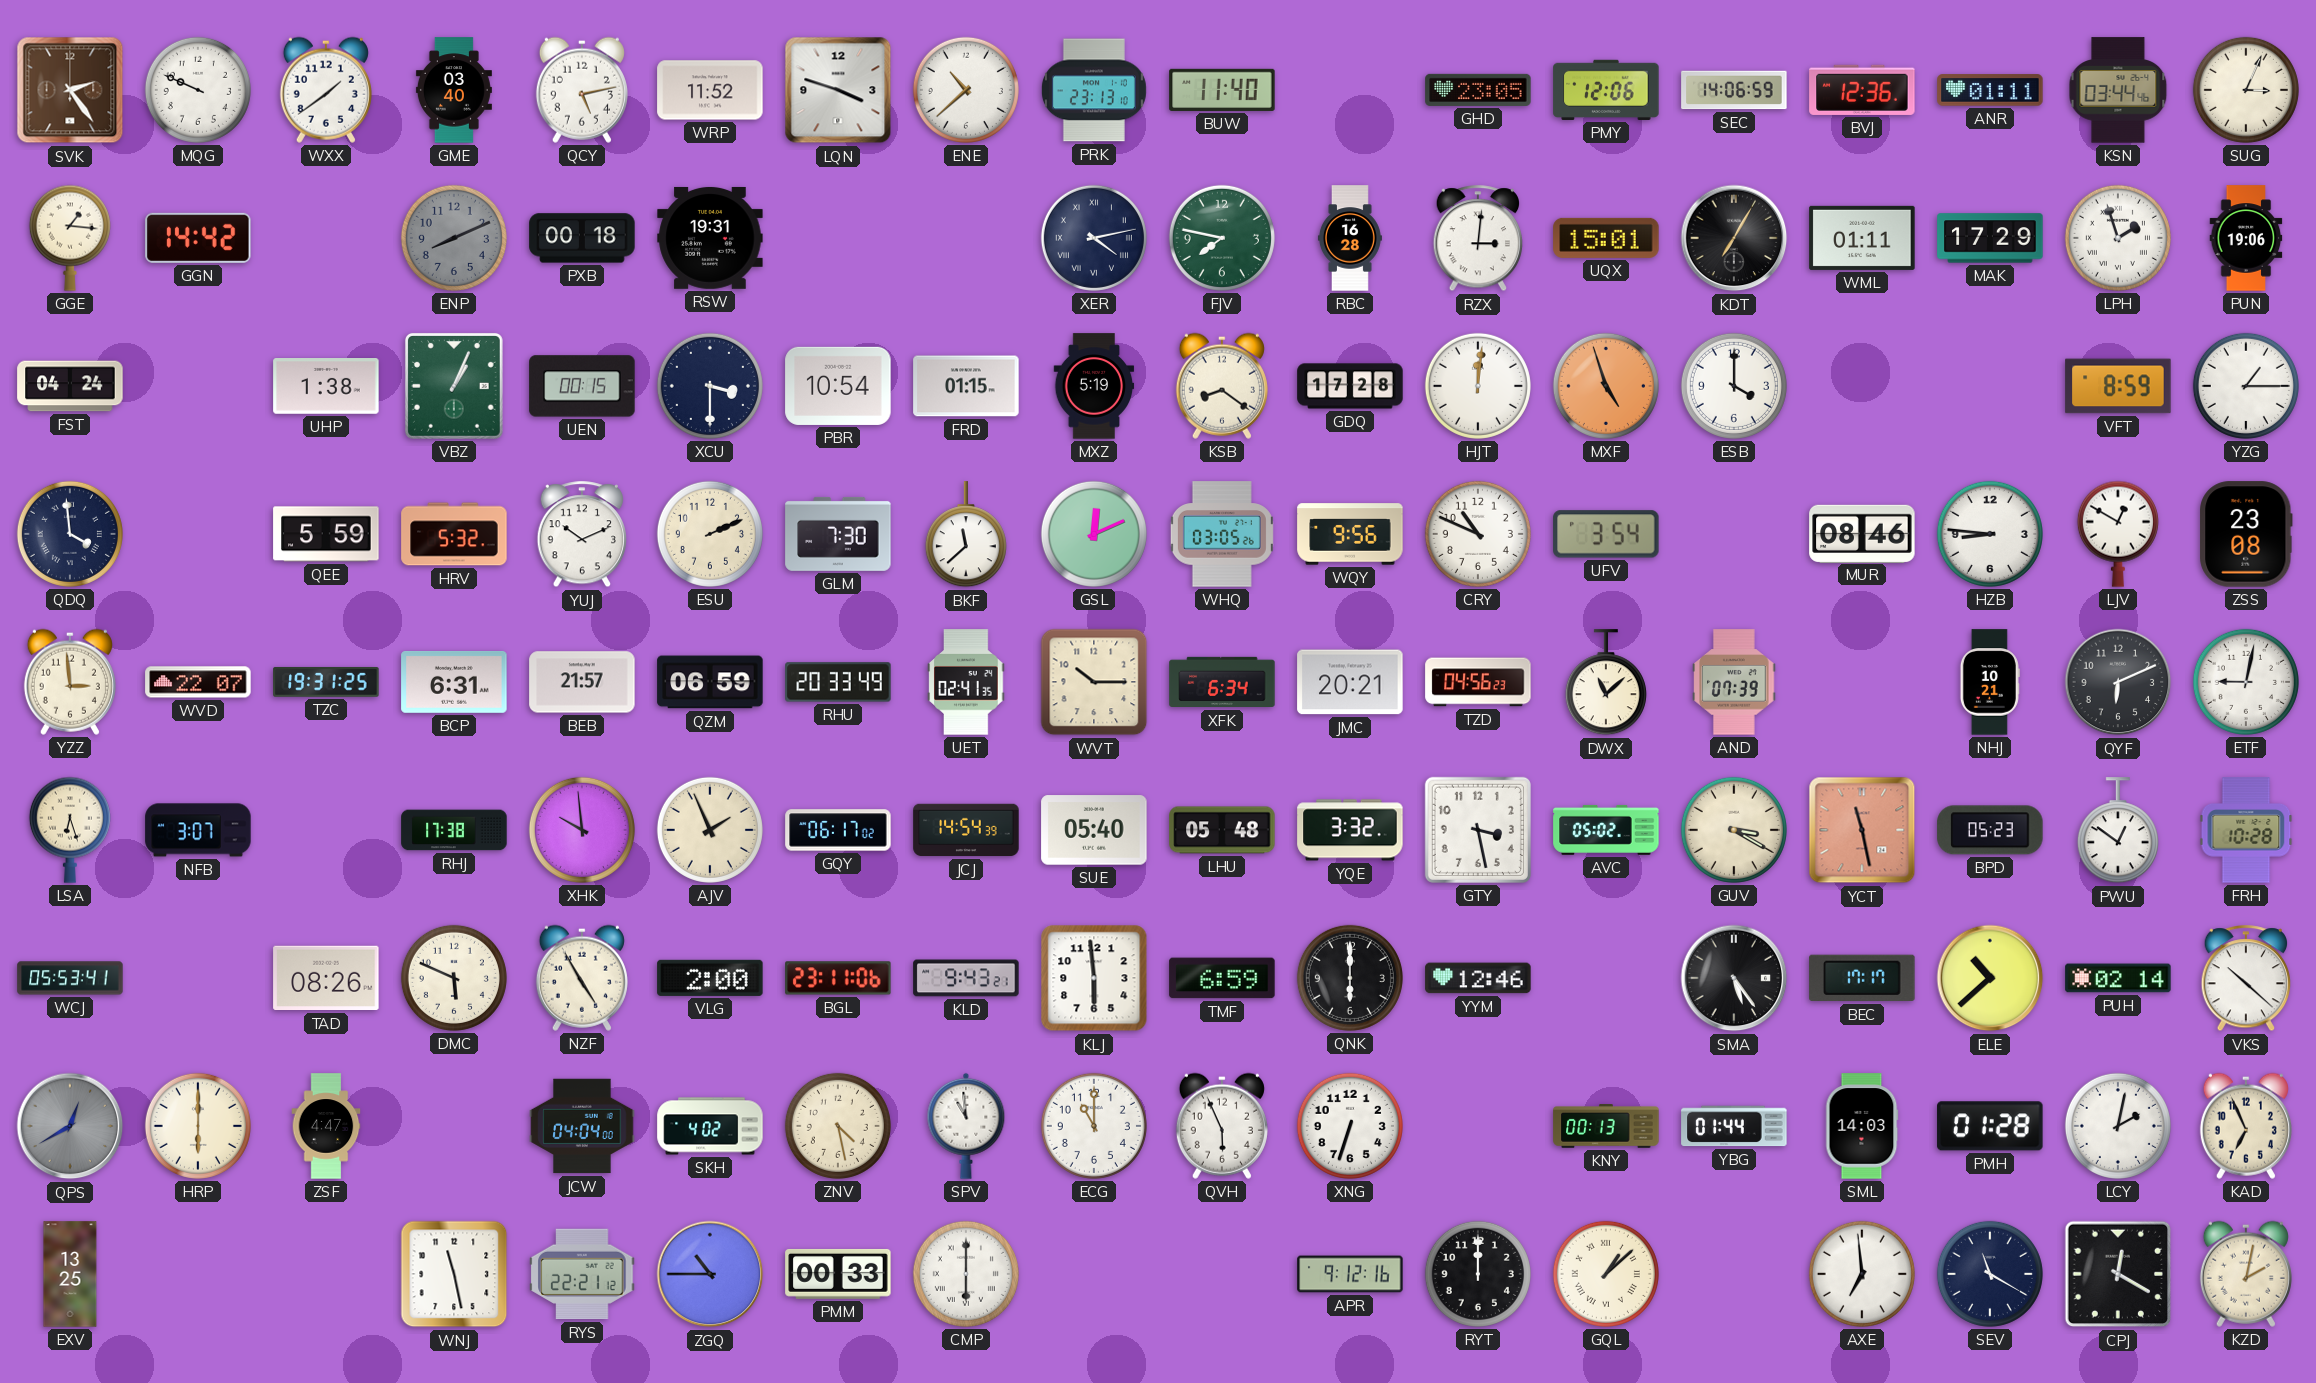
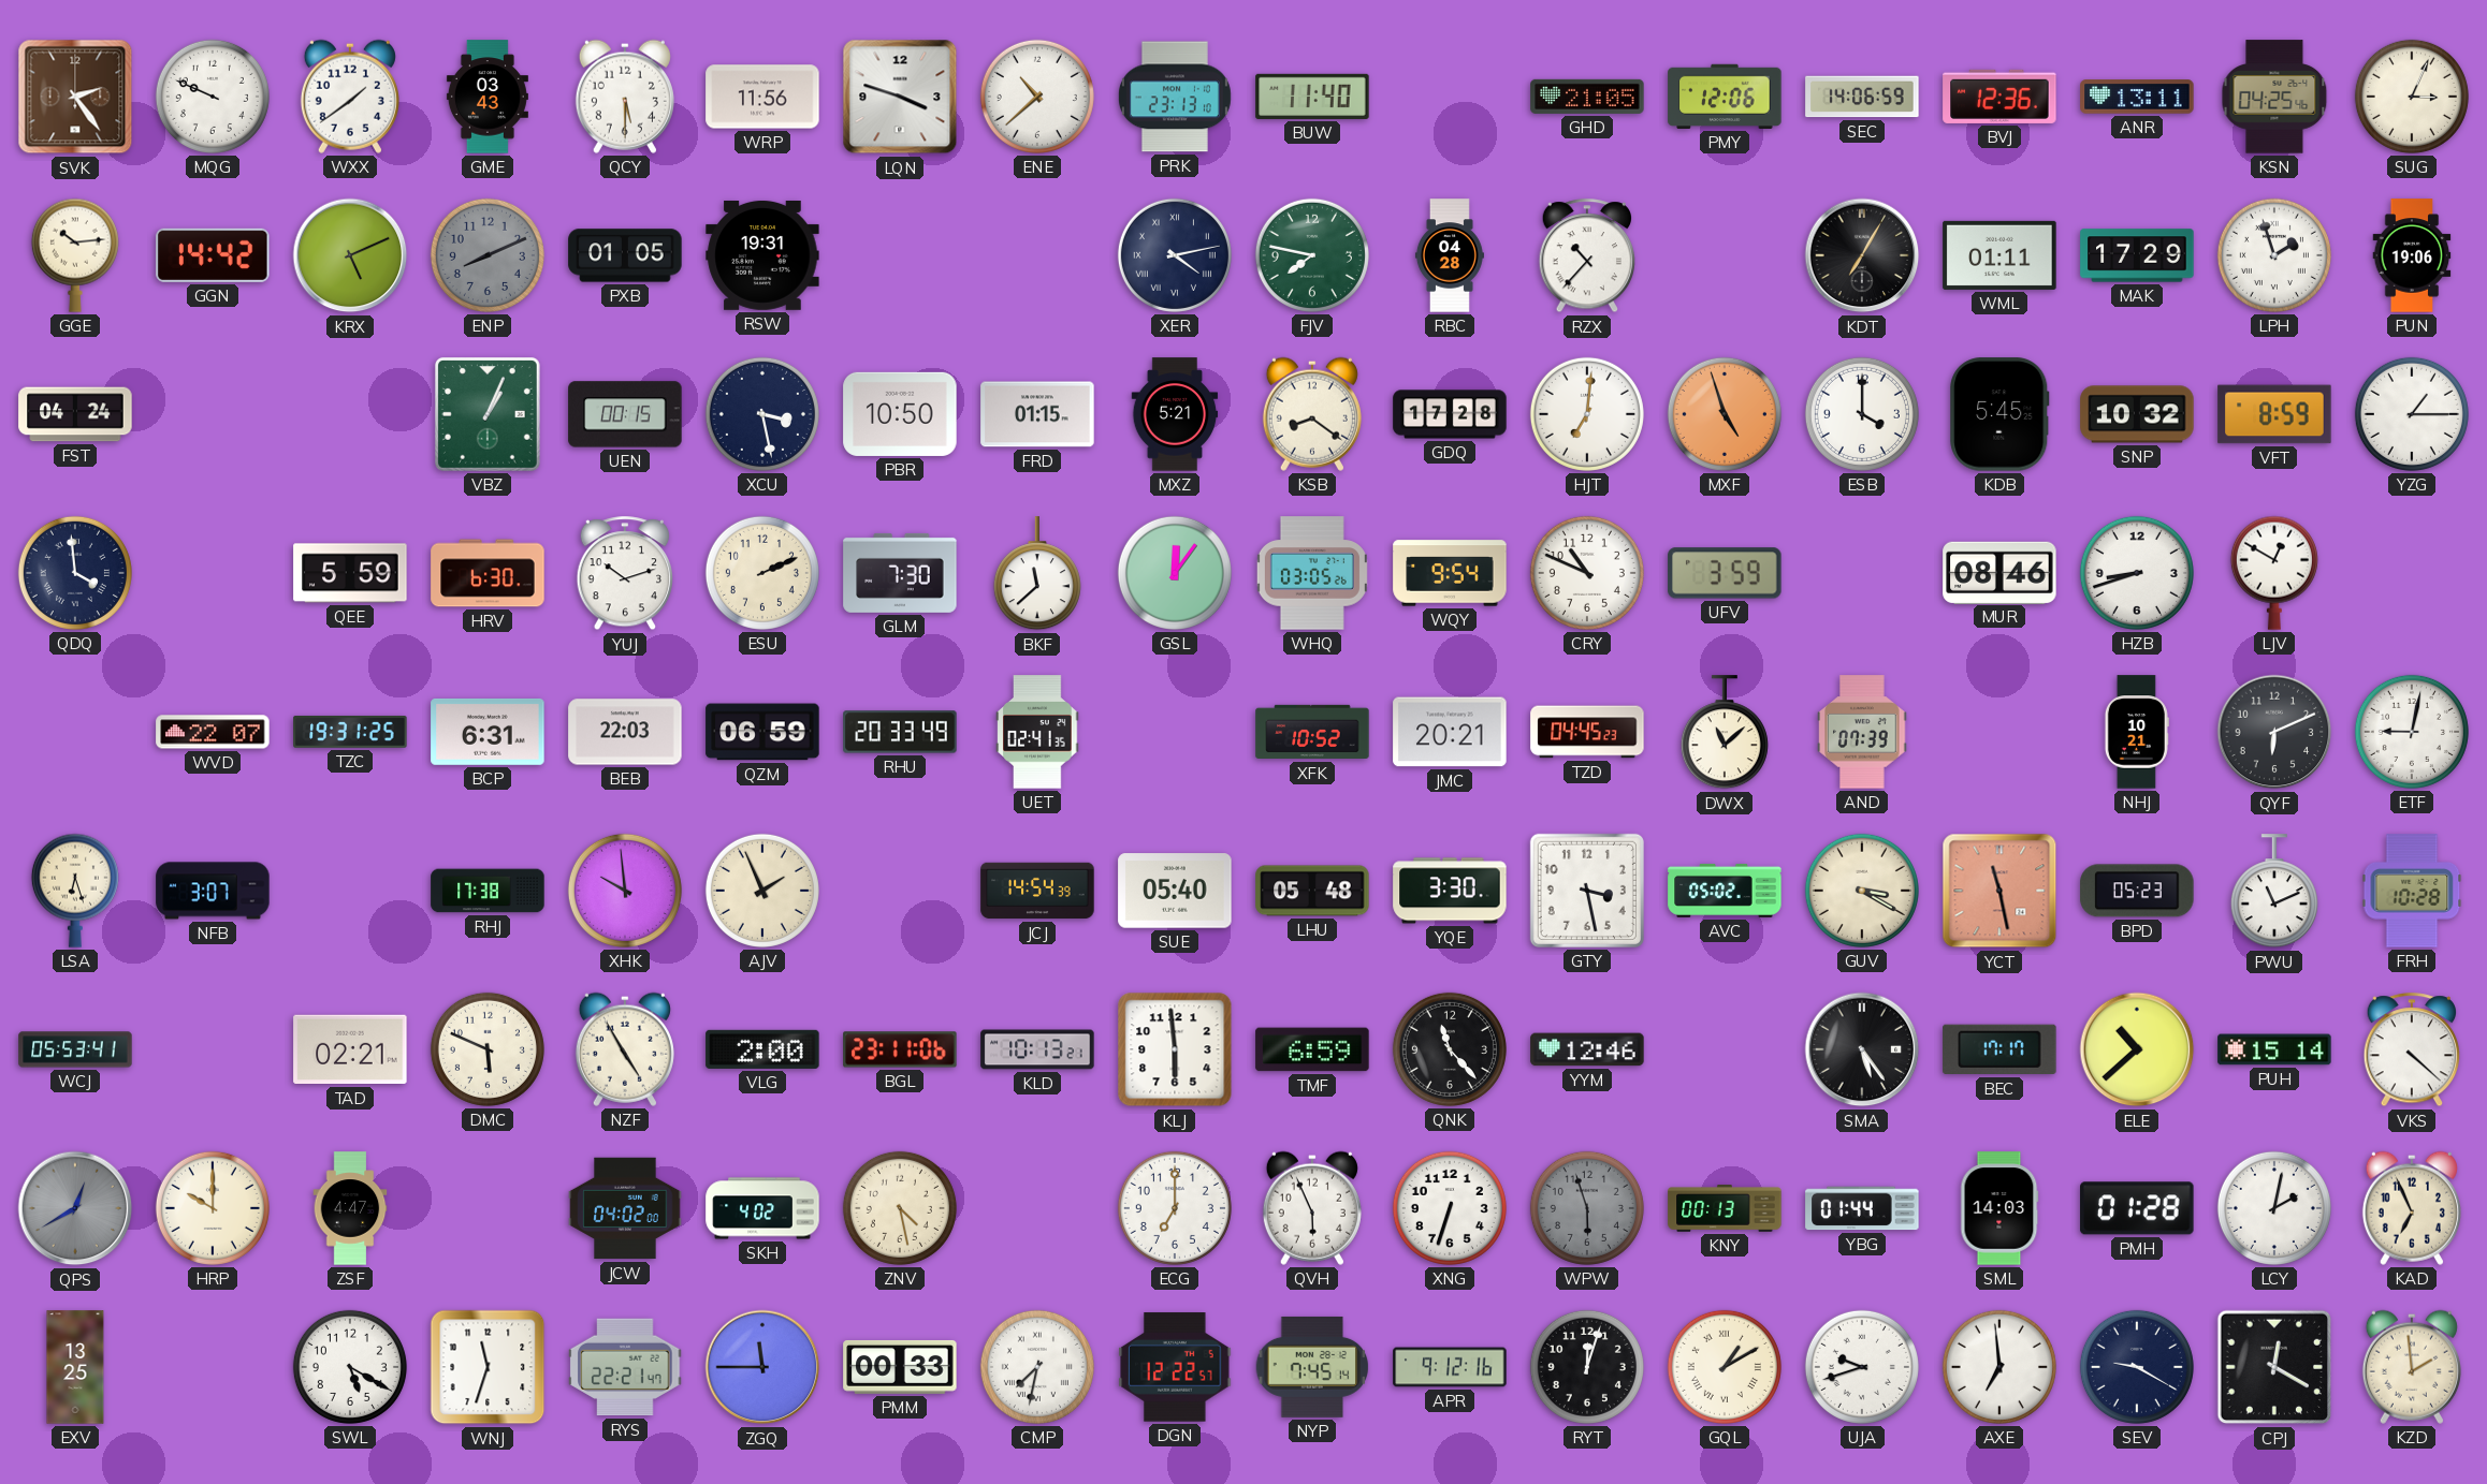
GME: 03:40 -> 03:43 (488, 97)
QCY: 5:13 -> 5:30 (625, 97)
WRP: 11:52 -> 11:56 (762, 97)
GHD: 23:05 -> 21:05 (1587, 97)
ANR: 01:11 -> 13:11 (2137, 97)
KSN: 03:44 -> 04:25 (2274, 97)
GGE: 1:16 -> 10:14 (75, 255)
KRX: none -> 5:11 (350, 255)
PXB: 00:18 -> 01:05 (625, 255)
RBC: 16:28 -> 04:28 (1450, 255)
RZX: 3:01 -> 10:37 (1586, 256)
UQX: 15:01 -> none (1606, 238)
UHP: 1:38 -> none (326, 386)
XCU: 3:30 -> 3:28 (762, 414)
PBR: 10:54 -> 10:50 (900, 414)
MXZ: 5:19 -> 5:21 (1175, 414)
HJT: 12:01 -> 7:01 (1587, 414)
KDB: none -> 5:45 (1999, 414)
SNP: none -> 10:32 (2137, 414)
HRV: 5:32 -> 6:30 (488, 573)
YUJ: 10:11 -> 10:12 (624, 574)
GSL: 12:11 -> 12:06 (1175, 573)
WQY: 9:56 -> 9:54 (1450, 573)
UFV: 3:54 -> 3:59 (1725, 573)
HZB: 8:46 -> 8:42 (2137, 573)
ZSS: 23:08 -> none (2246, 534)
YZZ: 2:59 -> none (70, 682)
BEB: 21:57 -> 22:03 (625, 732)
WVT: 10:15 -> none (1094, 682)
XFK: 6:34 -> 10:52 (1312, 732)
TZD: 04:56 -> 04:45 (1587, 732)
GQY: 06:17 -> none (838, 830)
YQE: 3:32 -> 3:30 (1450, 891)
PWU: 12:51 -> 11:11 (2274, 892)
TAD: 08:26 -> 02:21 (350, 1049)
KLD: 9:43 -> 10:13 (1037, 1049)
QNK: 6:00 -> 11:23 (1450, 1049)
PUH: 02:14 -> 15:14 (2274, 1049)
VKS: 10:22 -> 4:22 (2411, 1050)
HRP: 6:00 -> 10:00 (213, 1208)
JCW: 04:04 -> 04:02 (625, 1208)
SPV: 10:59 -> none (966, 1126)
ECG: 11:00 -> 7:00 (1175, 1208)
WPW: none -> 5:57 (1587, 1208)
SWL: none -> 5:20 (350, 1367)
WNJ: 11:28 -> 11:33 (488, 1367)
RYS: 22:21:12 -> 22:21:47 (625, 1367)
ZGQ: 10:45 -> 11:45 (762, 1367)
CMP: 6:00 -> 7:32 (1037, 1367)
DGN: none -> 12:22 (1175, 1367)
NYP: none -> 7:45 (1312, 1367)
RYT: 12:00 -> 12:03 (1587, 1367)
GQL: 1:08 -> 1:10 (1725, 1367)
UJA: none -> 9:42 (1862, 1367)
SEV: 11:20 -> 9:20 (2137, 1367)
KZD: 2:02 -> 1:59 (2412, 1367)
